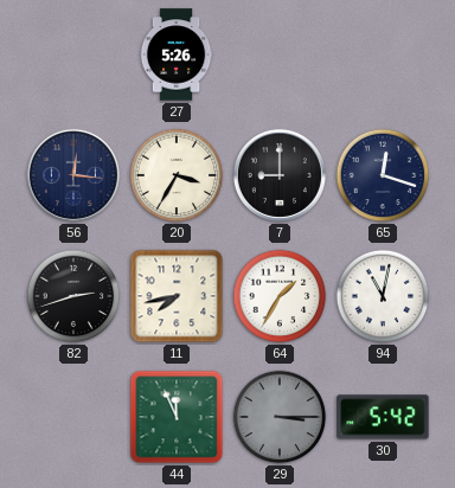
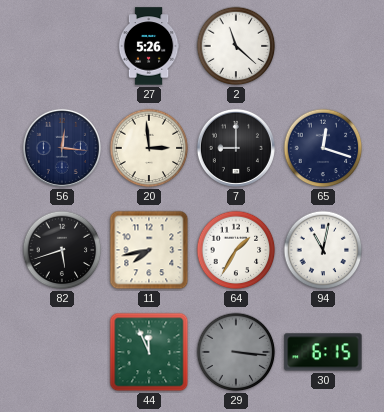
2: none -> 11:22 (236, 46)
20: 3:35 -> 2:59 (149, 148)
82: 2:42 -> 5:42 (62, 250)
29: 3:15 -> 3:16 (236, 352)
30: 5:42 -> 6:15 (323, 352)
